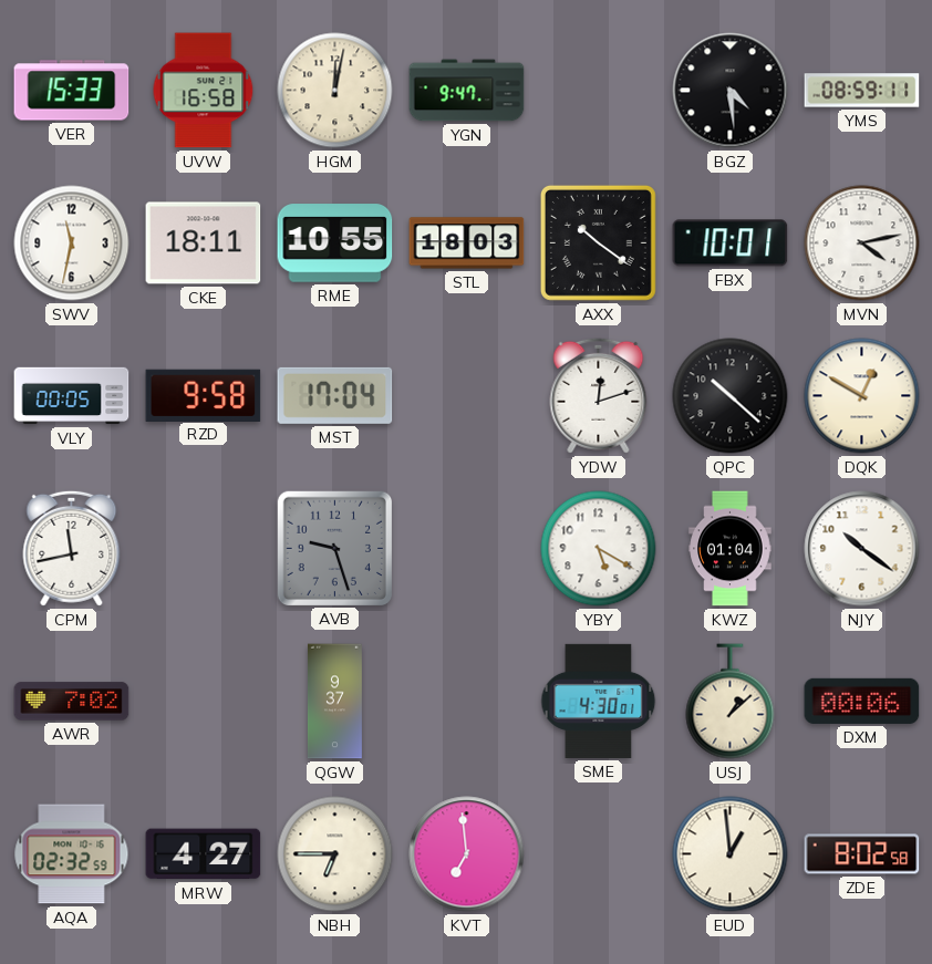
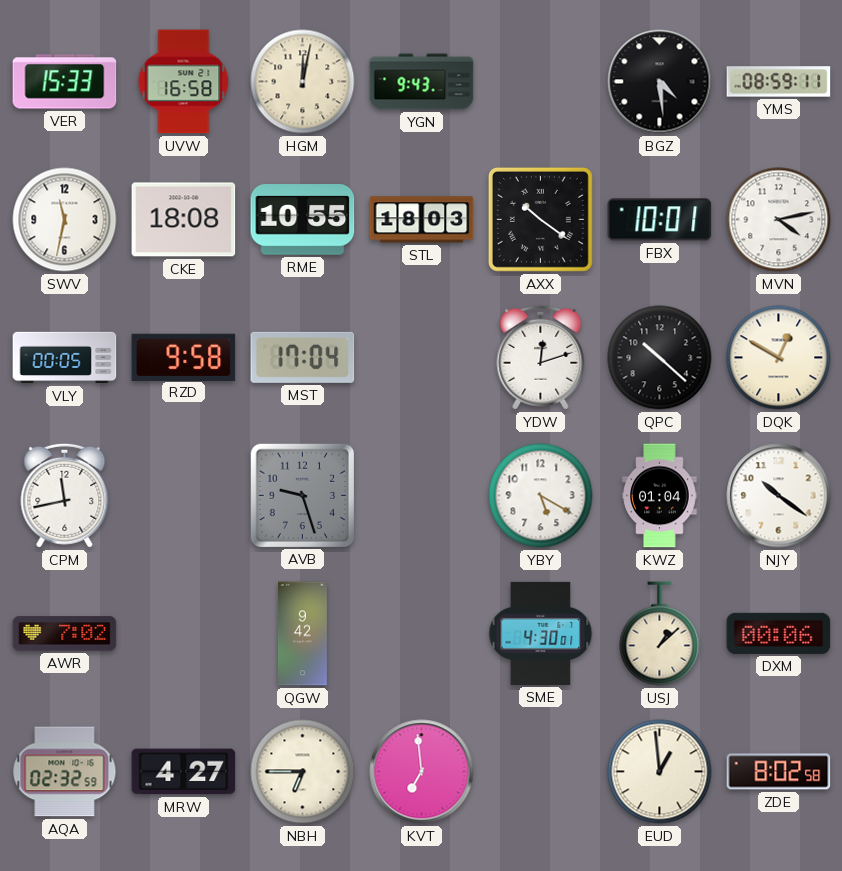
YGN: 9:47 -> 9:43 (422, 82)
CKE: 18:11 -> 18:08 (184, 220)
QGW: 9:37 -> 9:42 (302, 634)
